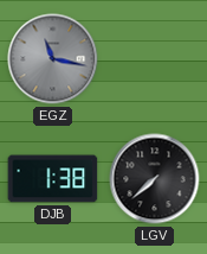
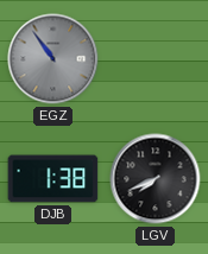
EGZ: 11:17 -> 10:54 (53, 59)
LGV: 7:38 -> 7:41 (156, 179)
